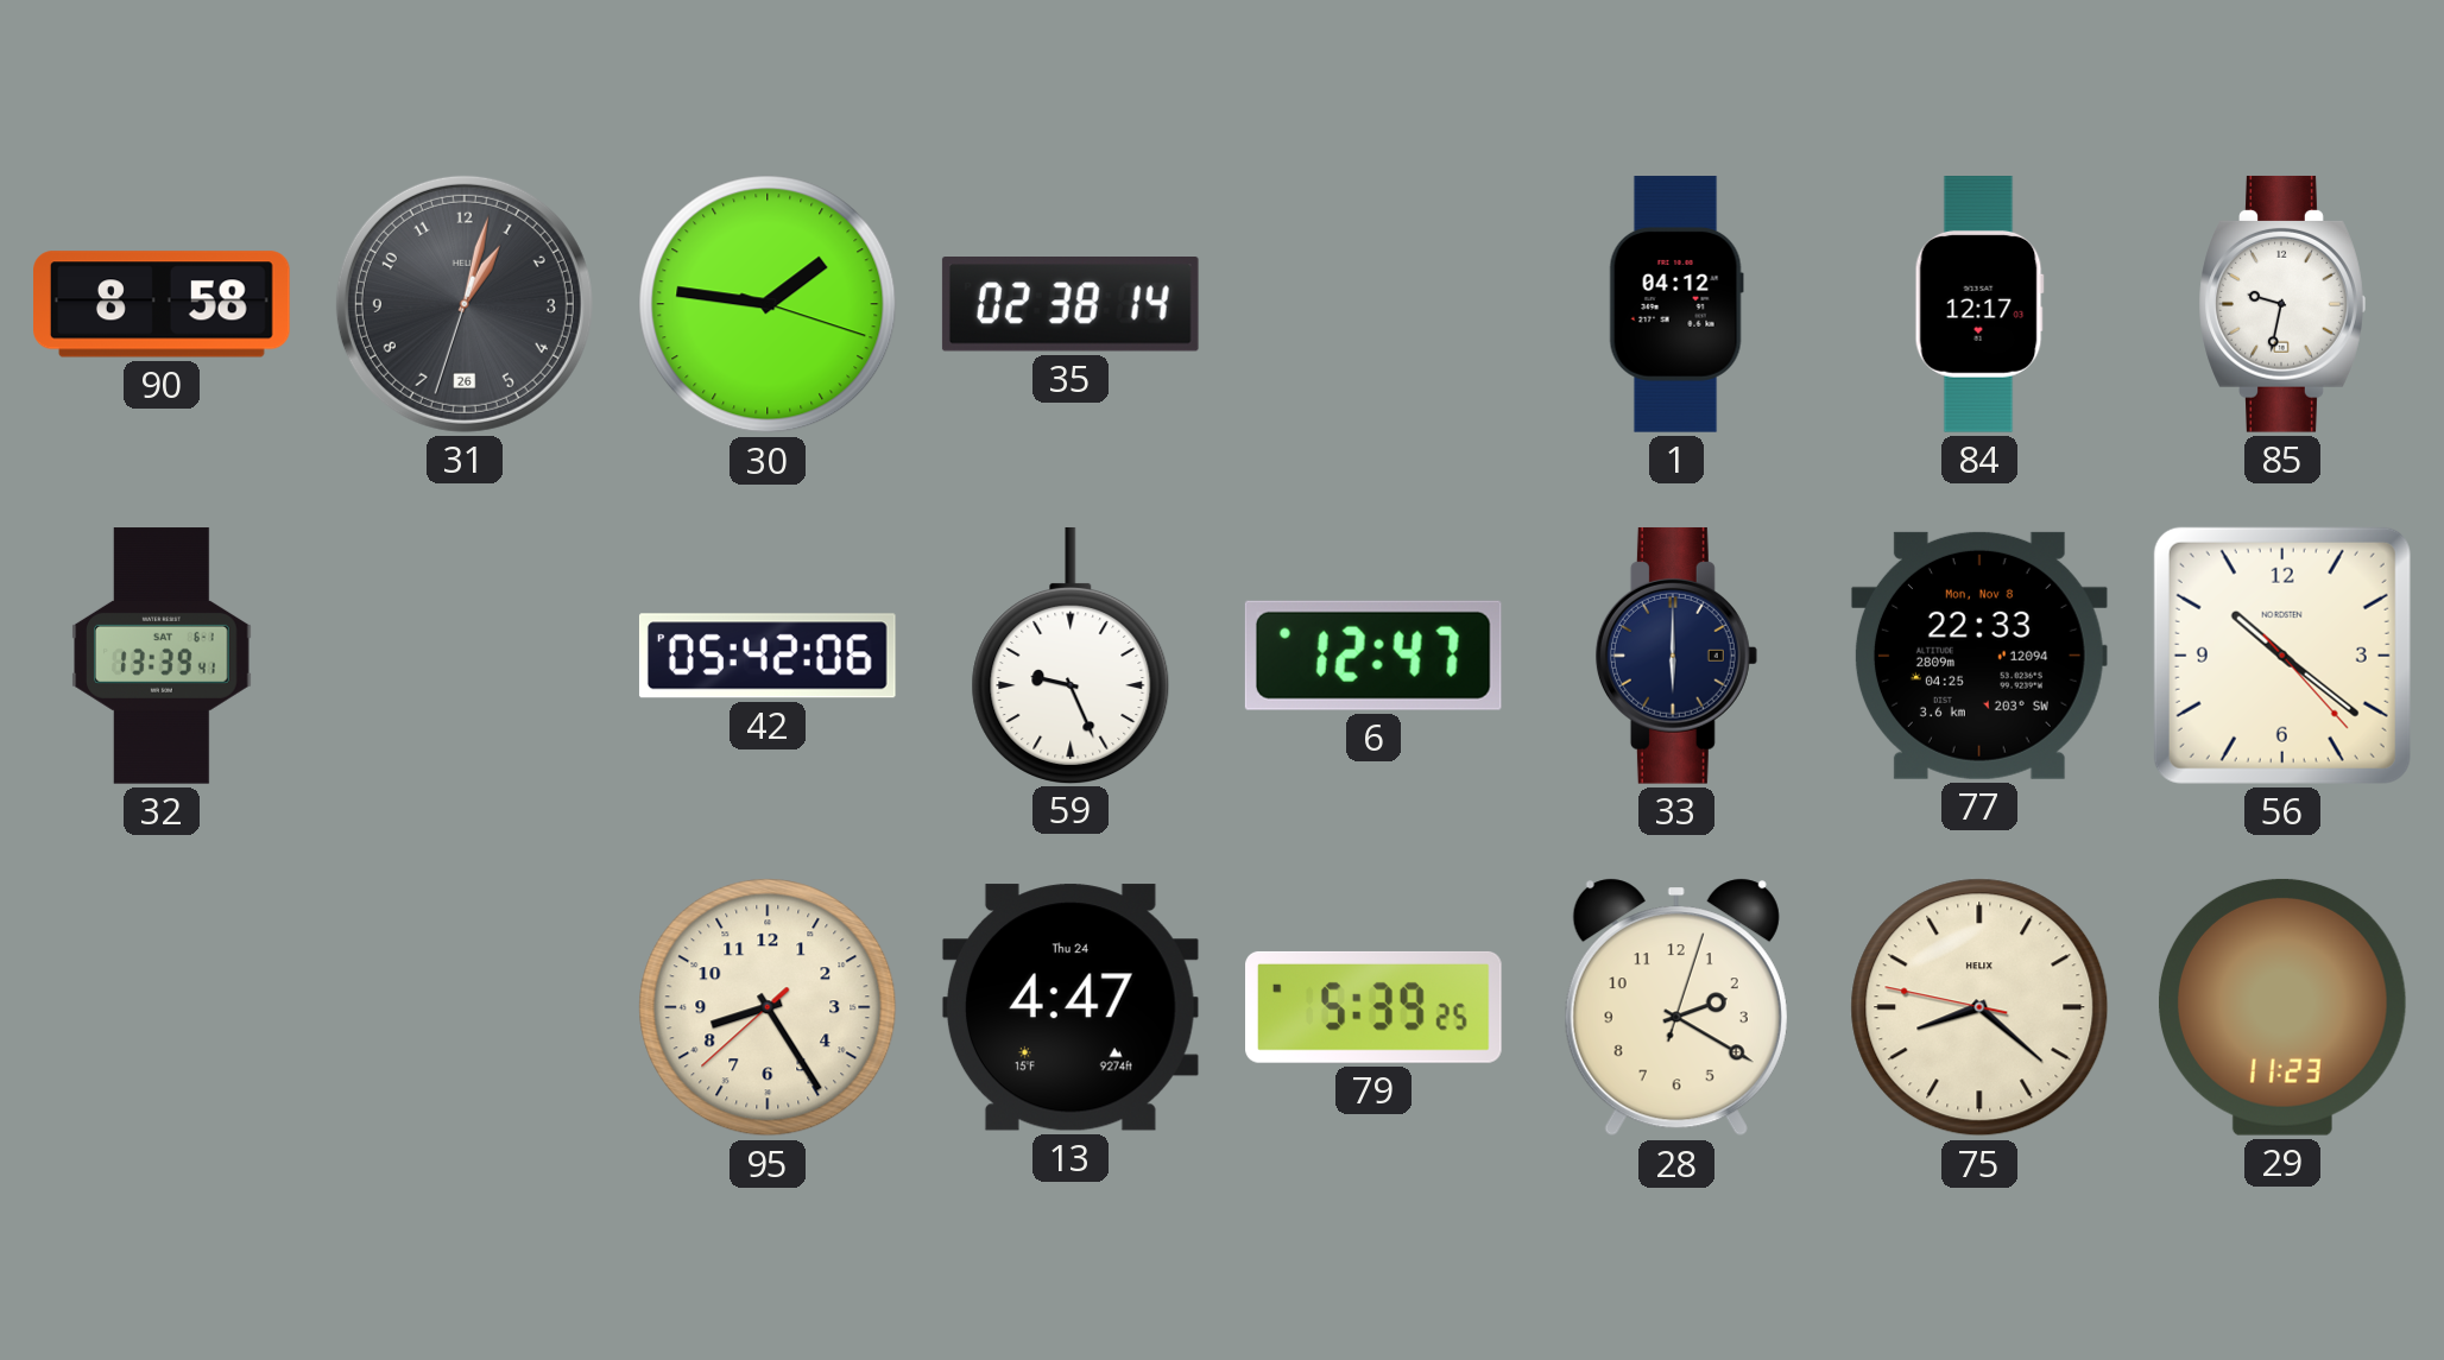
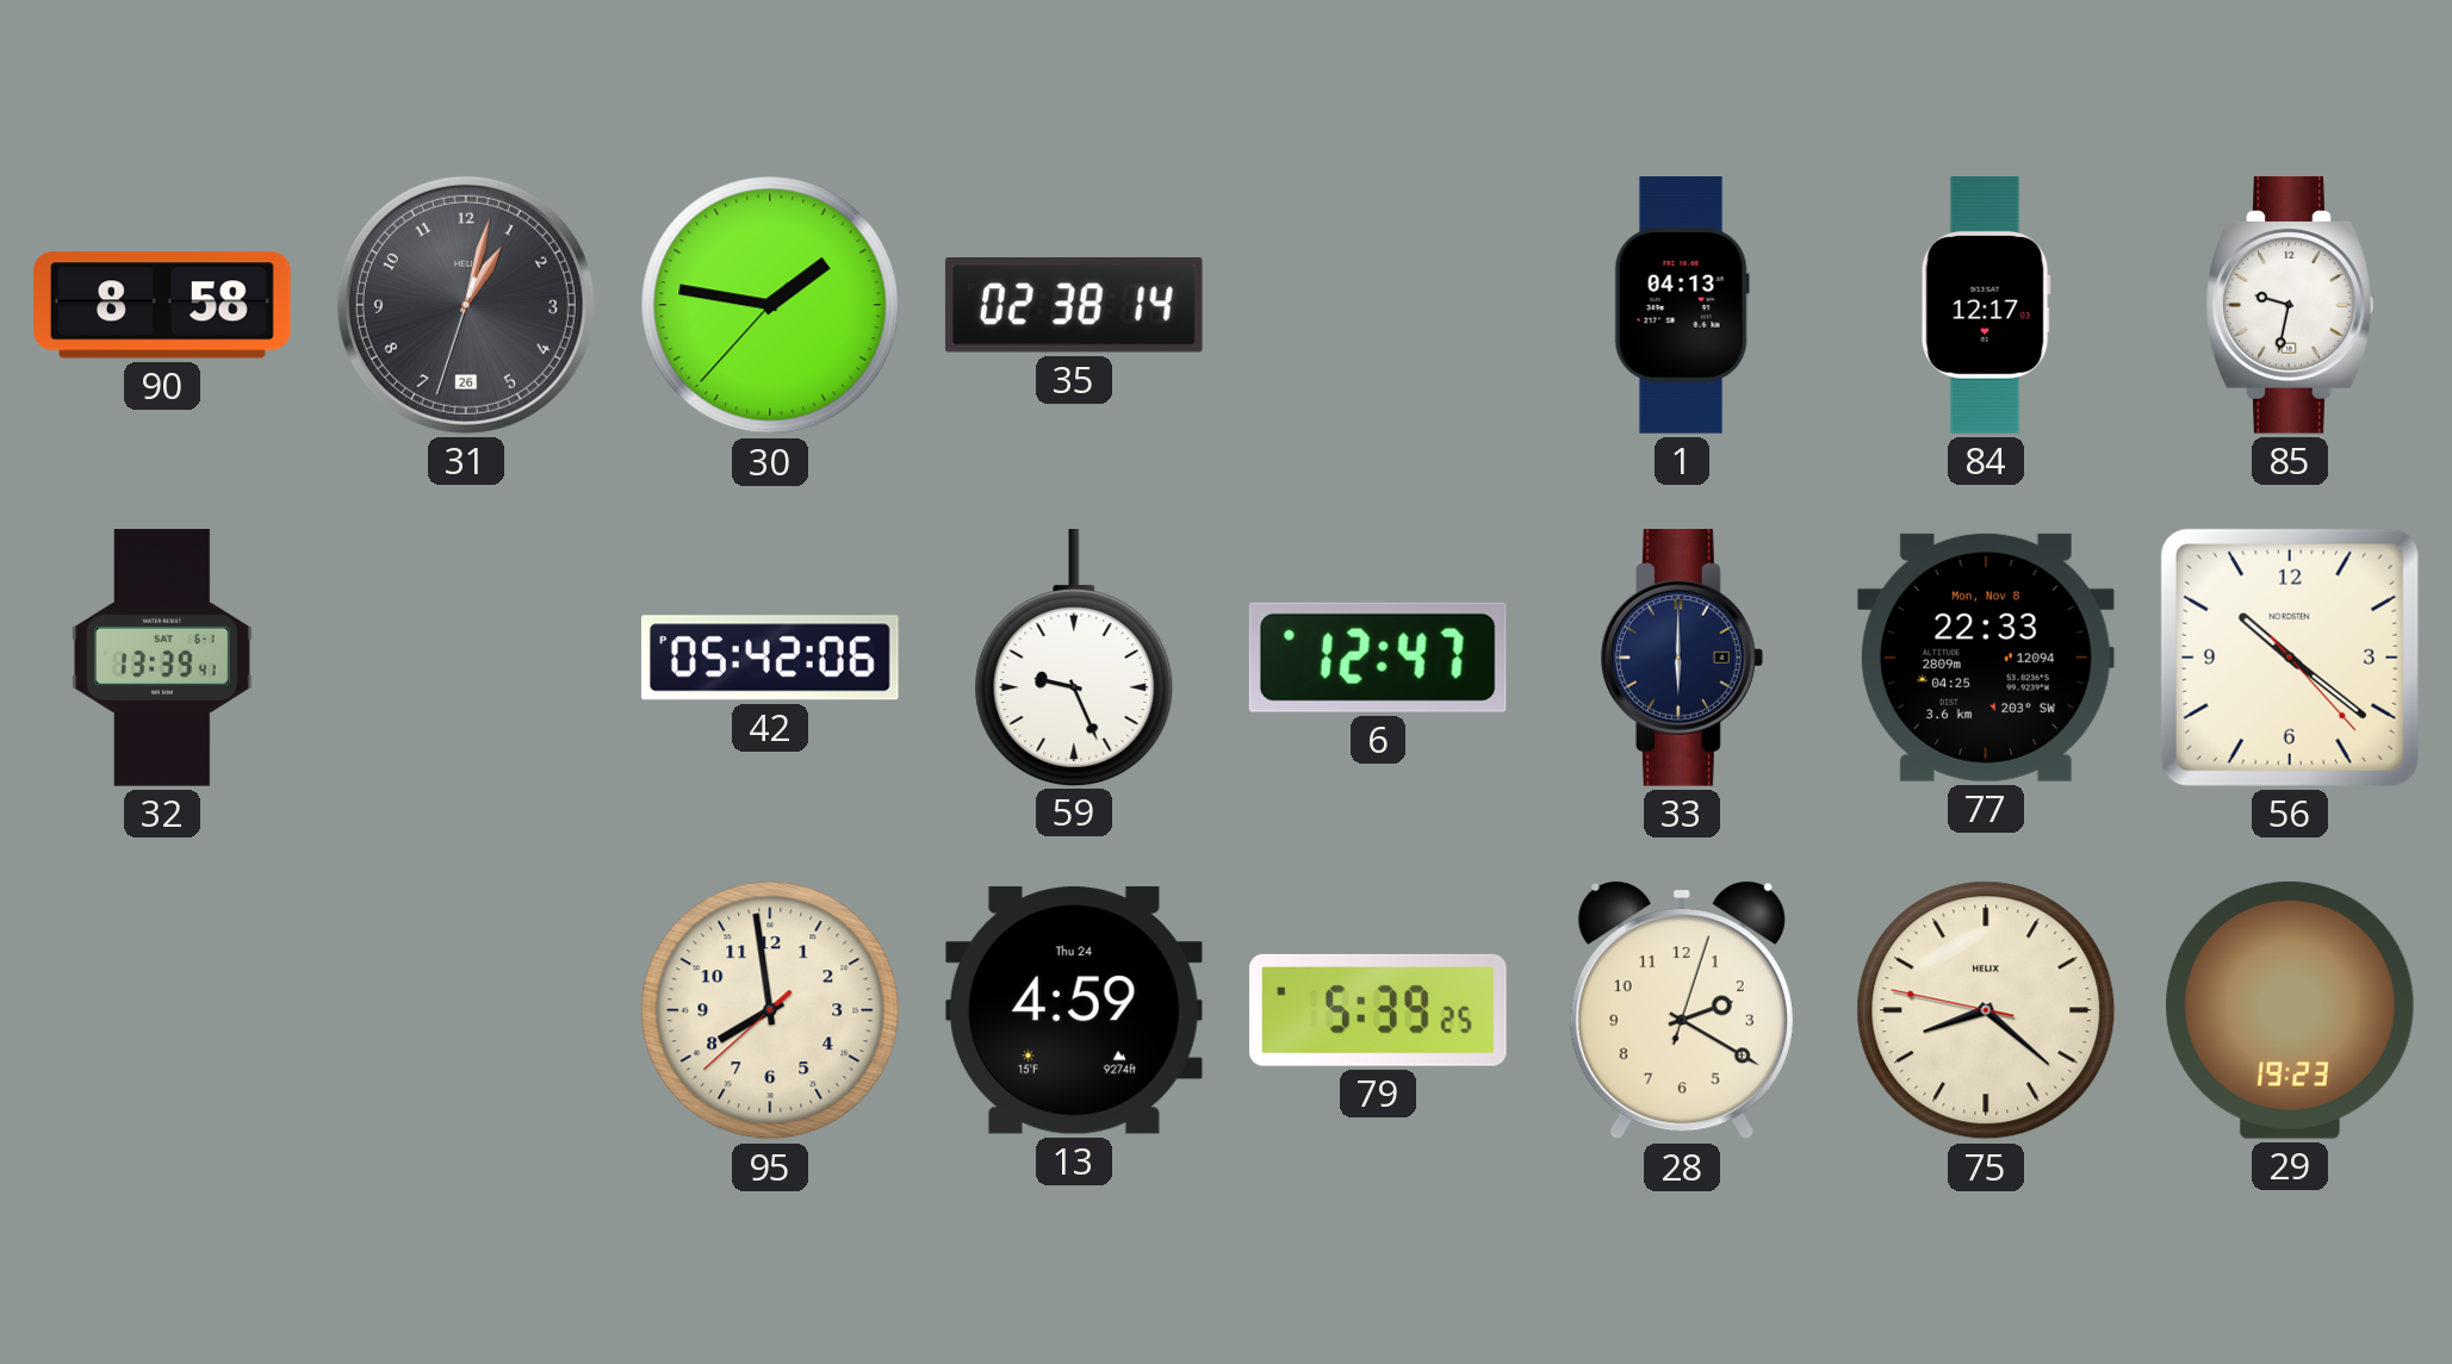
30: 1:46:18 -> 1:46:37 (770, 305)
1: 04:12 -> 04:13 (1682, 305)
95: 8:24 -> 7:58 (770, 1010)
13: 4:47 -> 4:59 (1074, 1010)
29: 11:23 -> 19:23 (2291, 1010)
